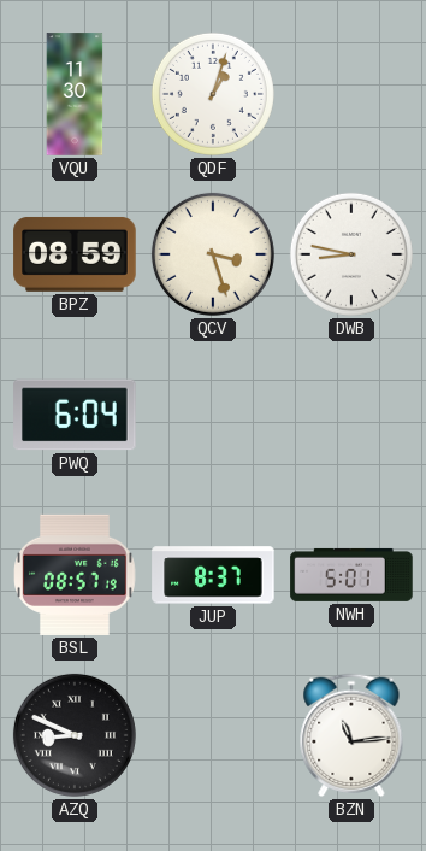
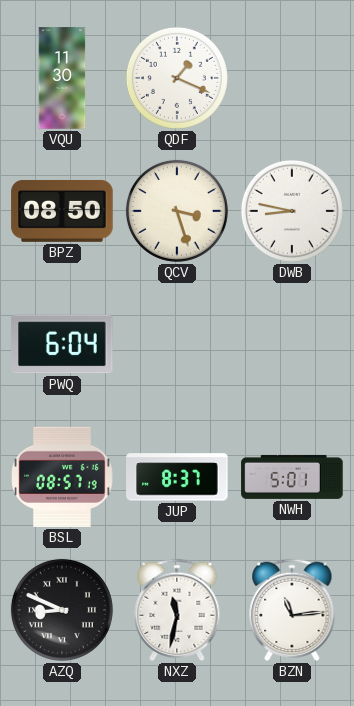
QDF: 1:03 -> 1:19 (177, 78)
BPZ: 08:59 -> 08:50 (62, 211)
NXZ: none -> 11:32 (177, 610)
